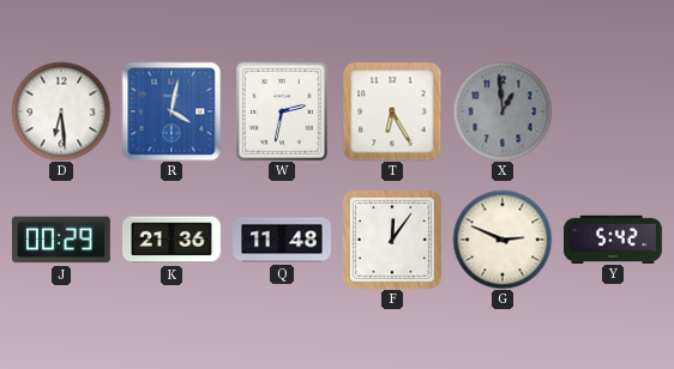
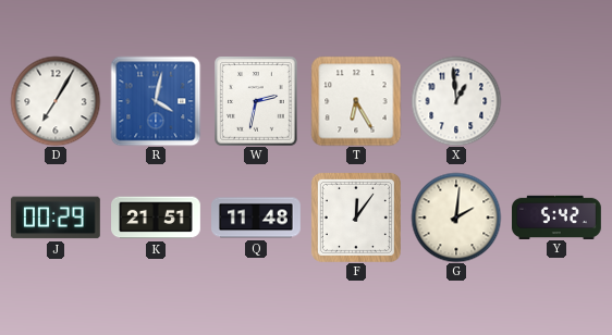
D: 6:29 -> 7:05 (56, 101)
X dial: grey -> white (456, 101)
K: 21:36 -> 21:51 (157, 218)
G: 2:49 -> 2:01 (456, 218)
